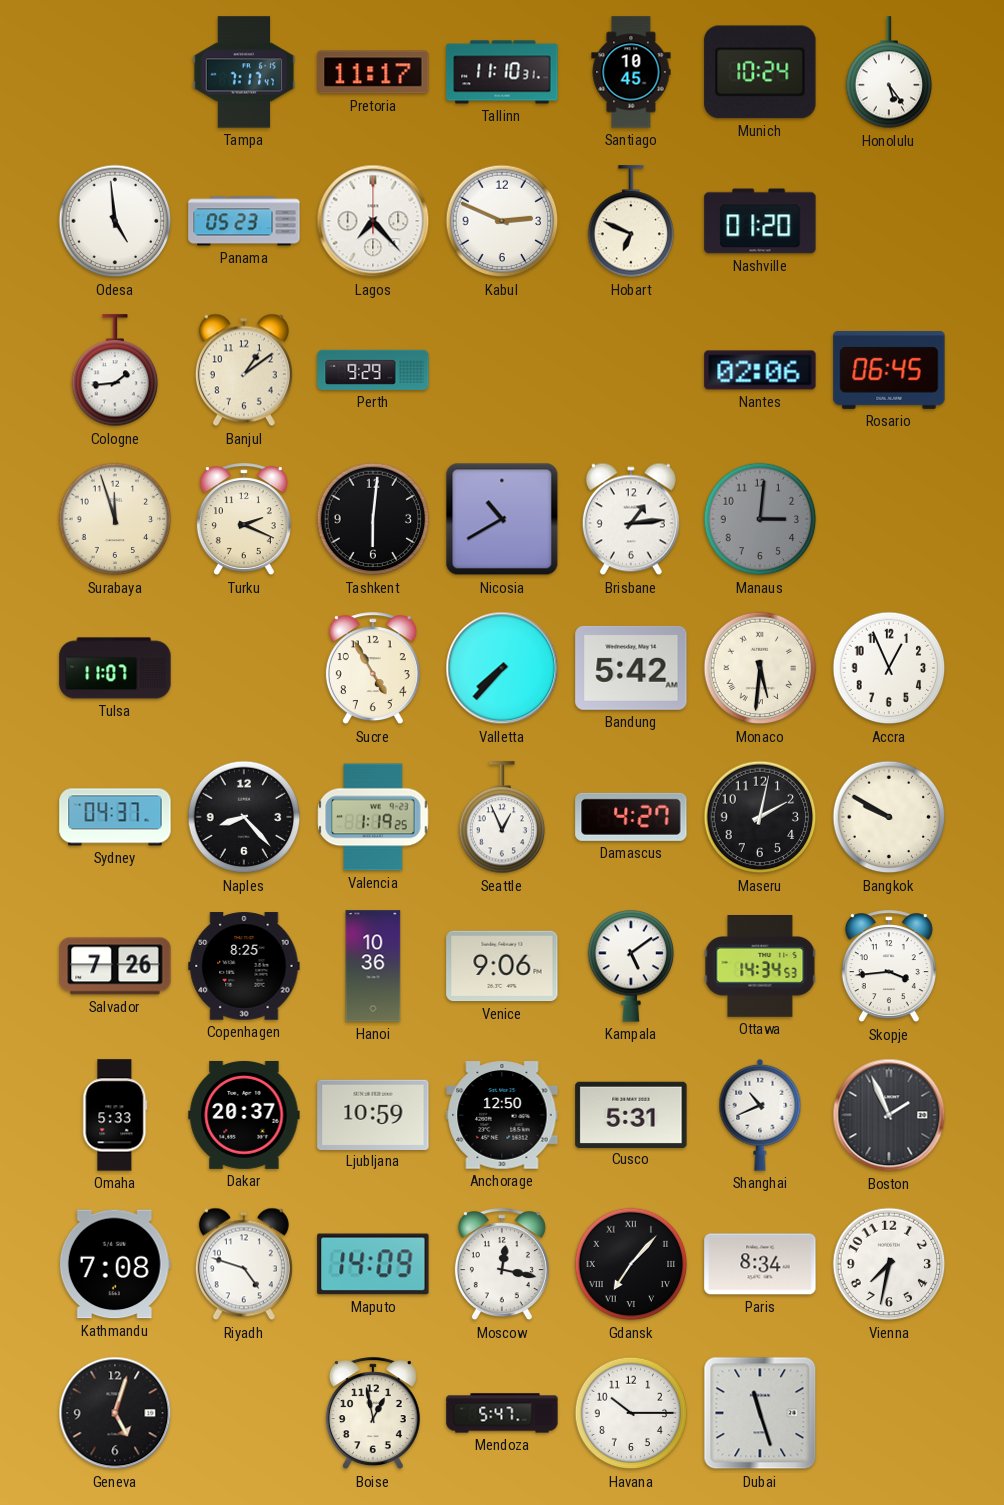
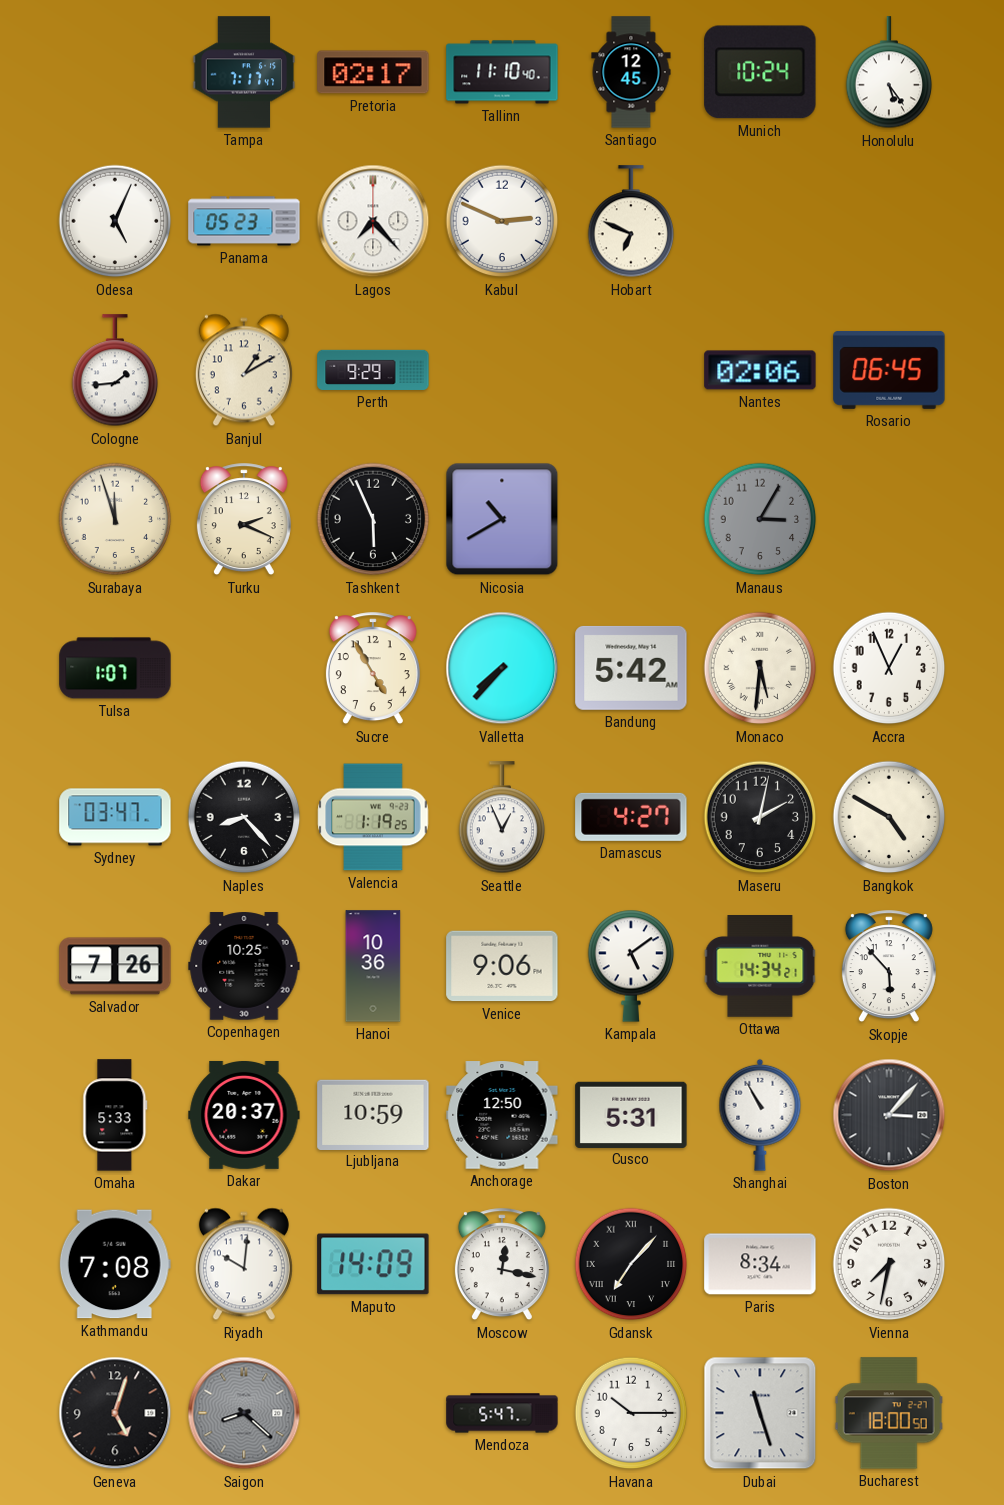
Pretoria: 11:17 -> 02:17 (373, 72)
Tallinn: 11:10:31 -> 11:10:40 (502, 72)
Santiago: 10:45 -> 12:45 (631, 72)
Odesa: 4:59 -> 5:04 (115, 221)
Nashville: 01:20 -> none (760, 221)
Banjul: 1:09 -> 1:10 (244, 370)
Tashkent: 6:01 -> 5:56 (373, 519)
Brisbane: 1:14 -> none (631, 519)
Manaus: 3:01 -> 3:05 (760, 519)
Tulsa: 11:07 -> 1:07 (115, 668)
Sydney: 04:37 -> 03:47 (115, 817)
Bangkok: 9:50 -> 4:50 (889, 817)
Copenhagen: 8:25 -> 10:25 (244, 966)
Ottawa: 14:34:53 -> 14:34:21 (760, 967)
Skopje: 3:44 -> 5:53 (889, 967)
Shanghai: 10:41 -> 10:55 (760, 1115)
Boston: 1:56 -> 3:07 (889, 1115)
Riyadh: 4:48 -> 10:01 (244, 1264)
Saigon: none -> 8:22 (244, 1413)
Boise: 12:58 -> none (373, 1414)
Bucharest: none -> 18:00 (889, 1413)
